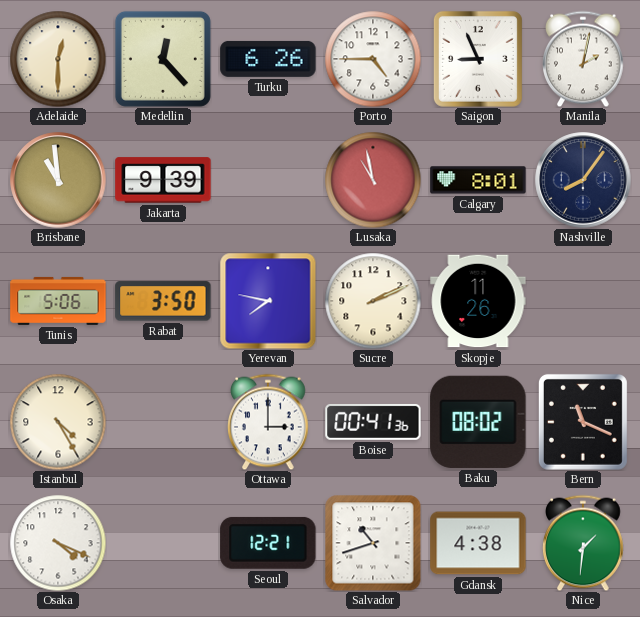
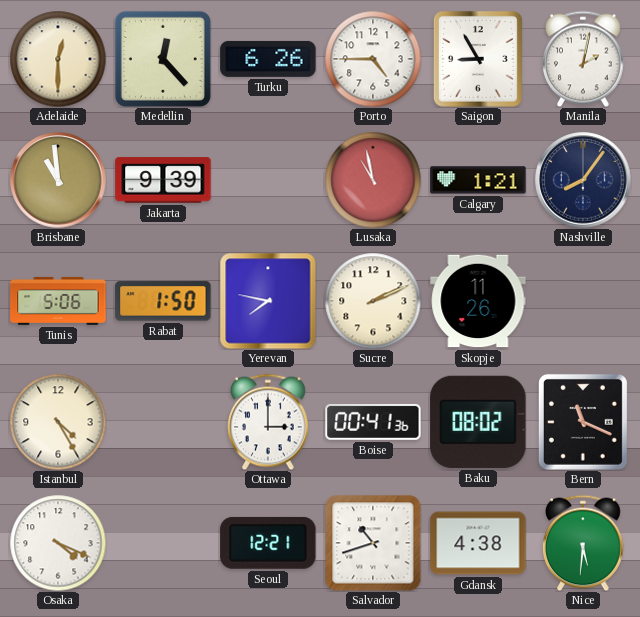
Saigon: 8:56 -> 8:55 (478, 59)
Calgary: 8:01 -> 1:21 (478, 180)
Rabat: 3:50 -> 1:50 (163, 301)
Nice: 1:31 -> 5:31 (584, 543)
